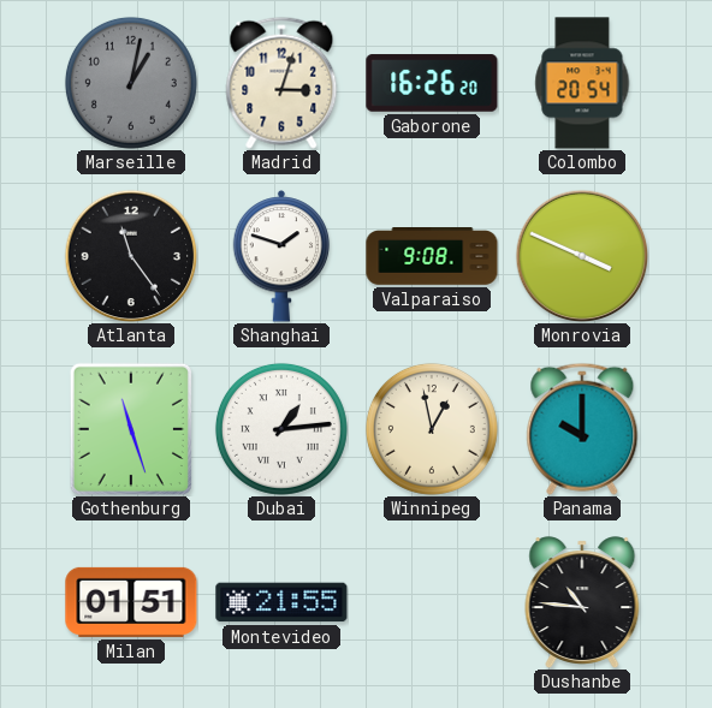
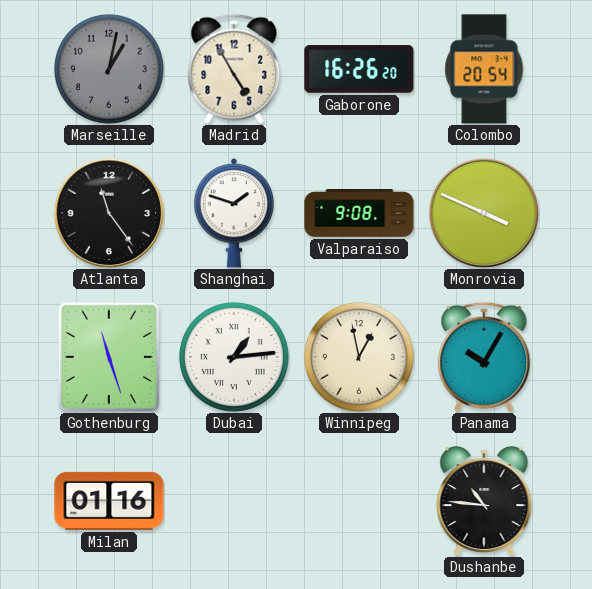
Madrid: 3:03 -> 4:55 (234, 69)
Panama: 10:00 -> 10:05 (484, 357)
Milan: 01:51 -> 01:16 (109, 501)
Montevideo: 21:55 -> none (281, 602)
